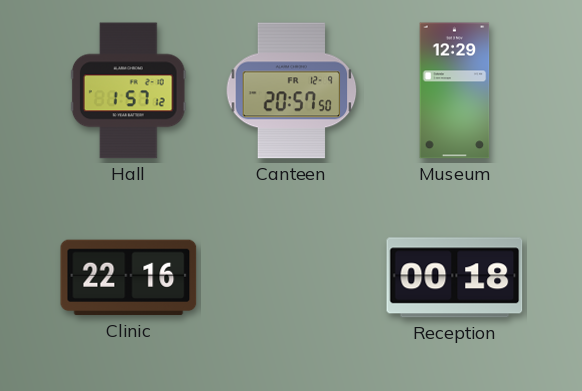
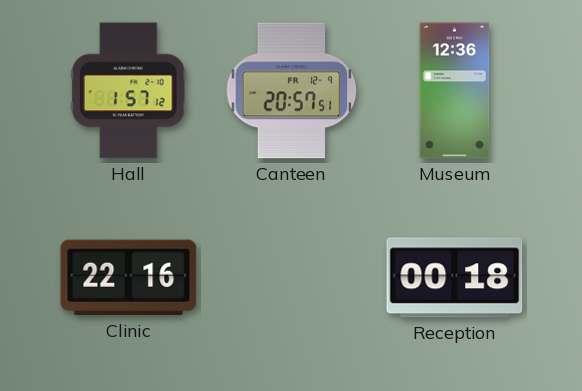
Canteen: 20:57:50 -> 20:57:51 (292, 91)
Museum: 12:29 -> 12:36 (455, 91)
